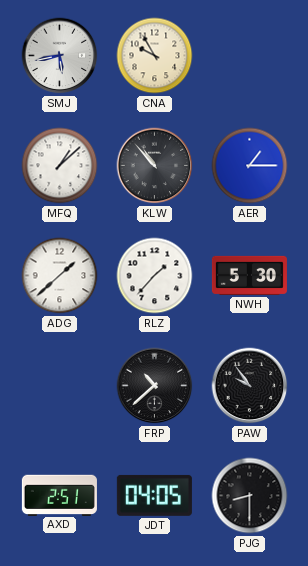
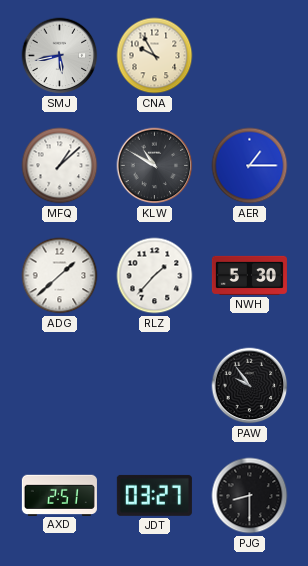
KLW: 10:53 -> 10:50 (155, 166)
FRP: 10:38 -> none (155, 386)
JDT: 04:05 -> 03:27 (154, 495)
